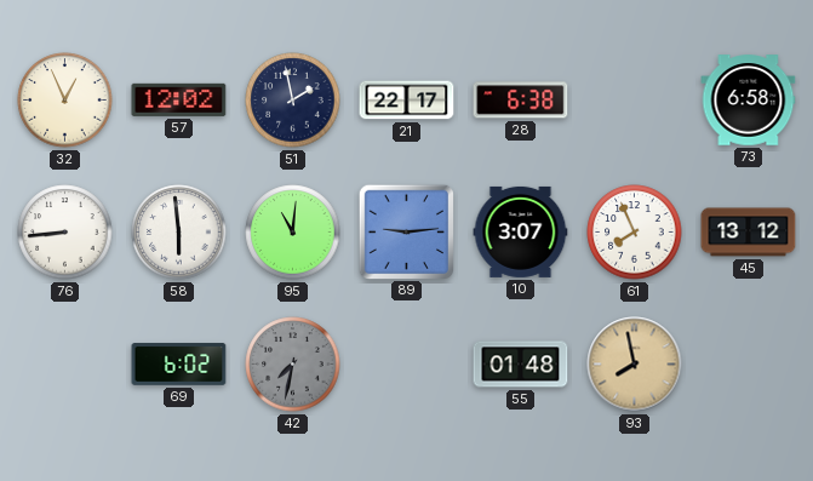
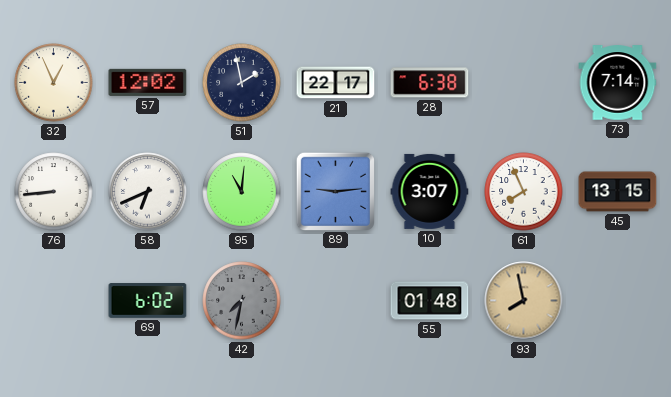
73: 6:58 -> 7:14 (618, 83)
58: 5:59 -> 6:41 (148, 192)
45: 13:12 -> 13:15 (618, 192)
